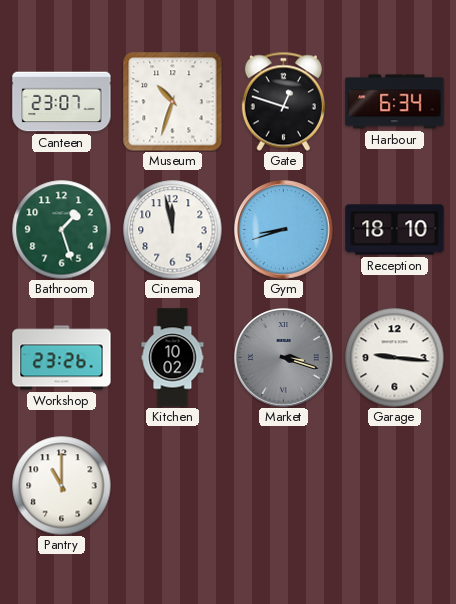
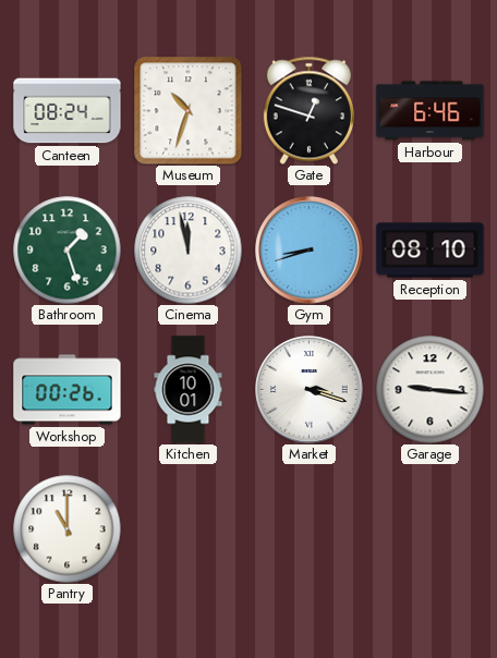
Canteen: 23:07 -> 08:24 (68, 111)
Harbour: 6:34 -> 6:46 (431, 111)
Reception: 18:10 -> 08:10 (431, 251)
Workshop: 23:26 -> 00:26 (68, 390)
Kitchen: 10:02 -> 10:01 (189, 390)
Market dial: grey -> white (310, 390)
